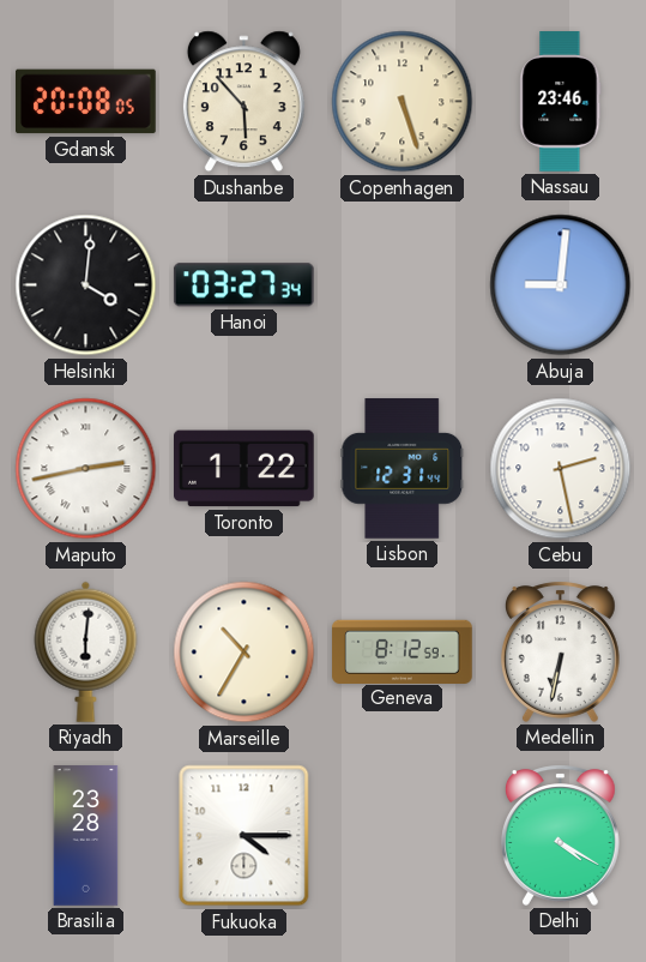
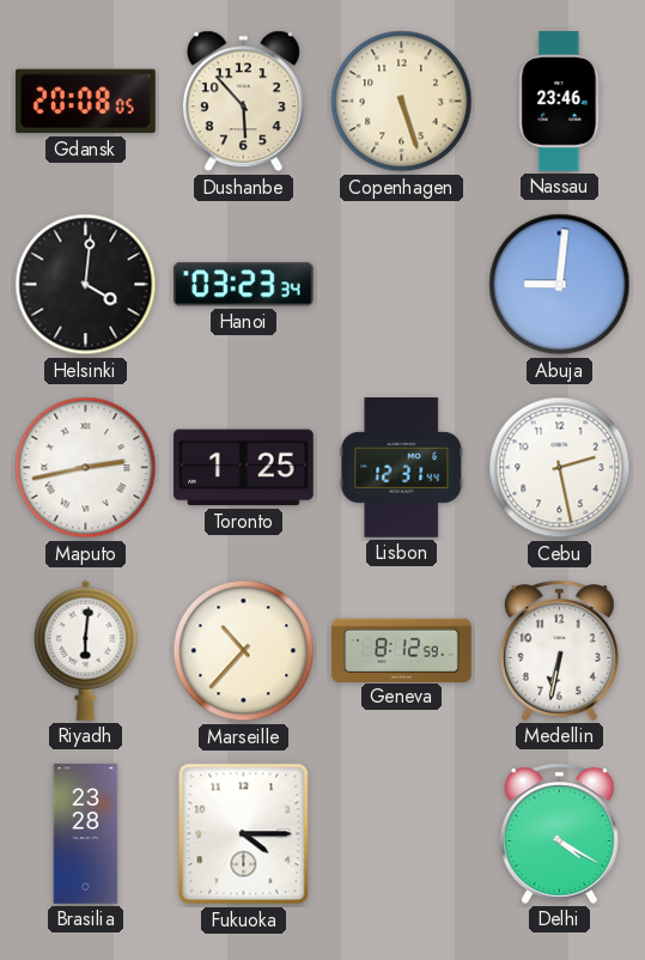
Hanoi: 03:27 -> 03:23 (243, 285)
Toronto: 1:22 -> 1:25 (244, 468)
Marseille: 10:35 -> 10:37 (244, 651)
